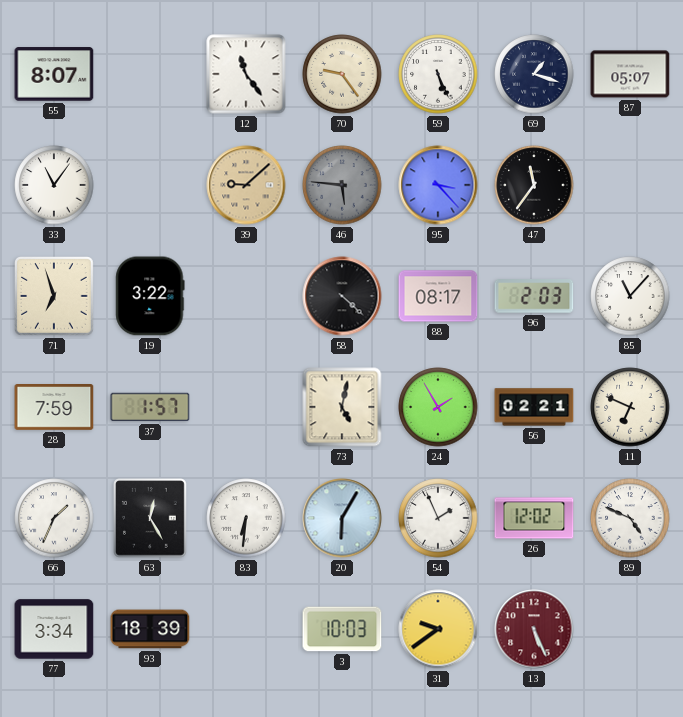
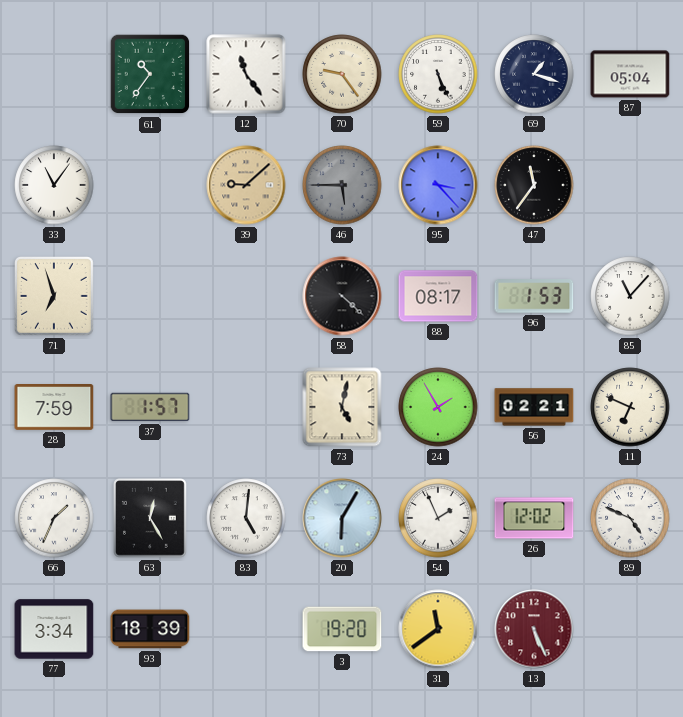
55: 8:07 -> none (54, 74)
61: none -> 10:36 (150, 74)
87: 05:07 -> 05:04 (630, 74)
46: 5:46 -> 5:45 (342, 185)
19: 3:22 -> none (150, 296)
96: 2:03 -> 1:53 (534, 296)
83: 6:31 -> 5:01 (246, 518)
3: 10:03 -> 19:20 (342, 629)
31: 9:39 -> 11:39 (438, 629)
